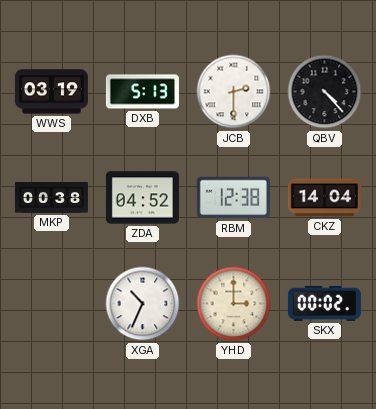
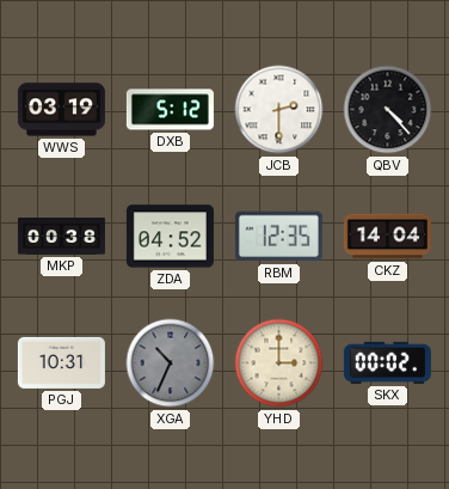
DXB: 5:13 -> 5:12 (170, 110)
RBM: 12:38 -> 12:35 (278, 237)
PGJ: none -> 10:31 (61, 362)
XGA dial: white -> grey (171, 363)
